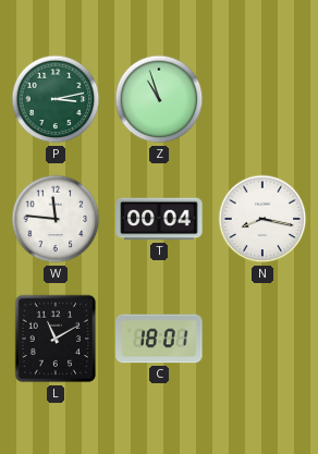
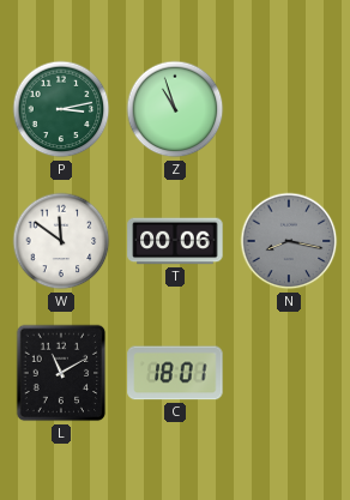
W: 11:46 -> 11:51 (61, 241)
T: 00:04 -> 00:06 (175, 241)
N dial: white -> grey (289, 241)
